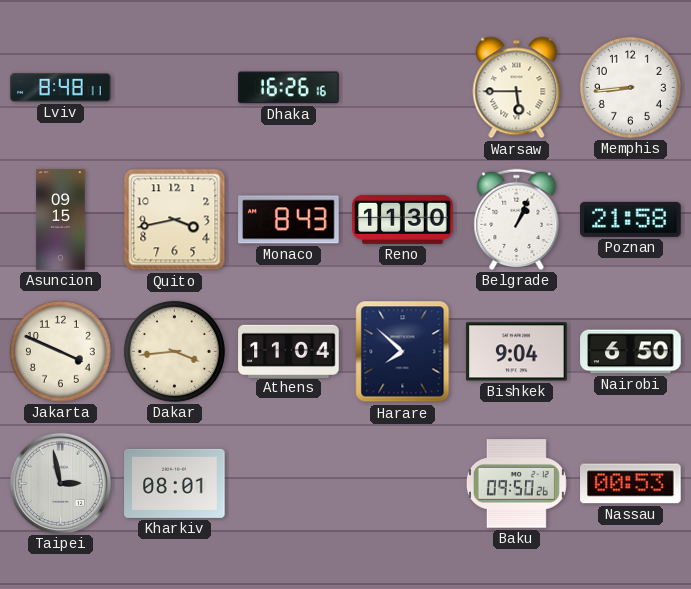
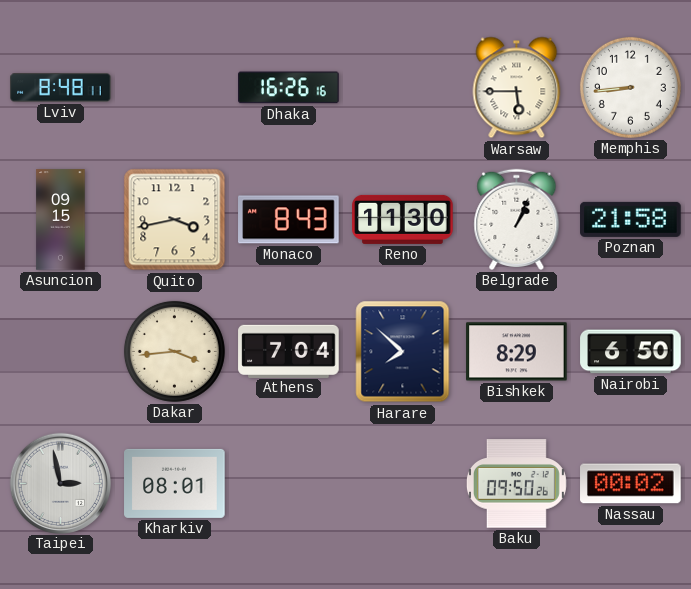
Jakarta: 3:49 -> none (60, 351)
Athens: 11:04 -> 7:04 (289, 351)
Bishkek: 9:04 -> 8:29 (517, 352)
Nassau: 00:53 -> 00:02 (631, 484)
